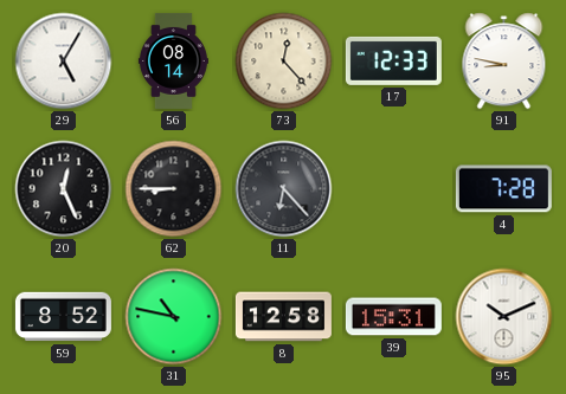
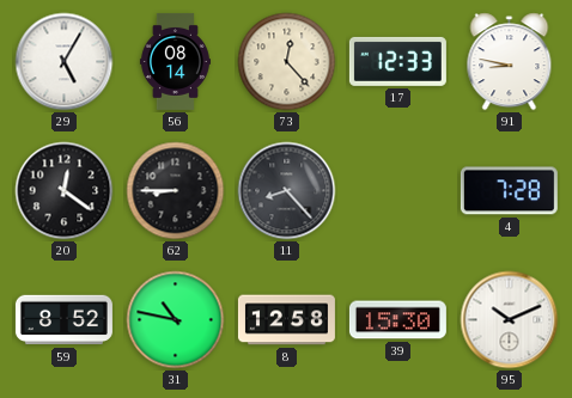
20: 12:26 -> 12:21 (65, 191)
11: 6:23 -> 8:23 (287, 191)
39: 15:31 -> 15:30 (397, 320)
